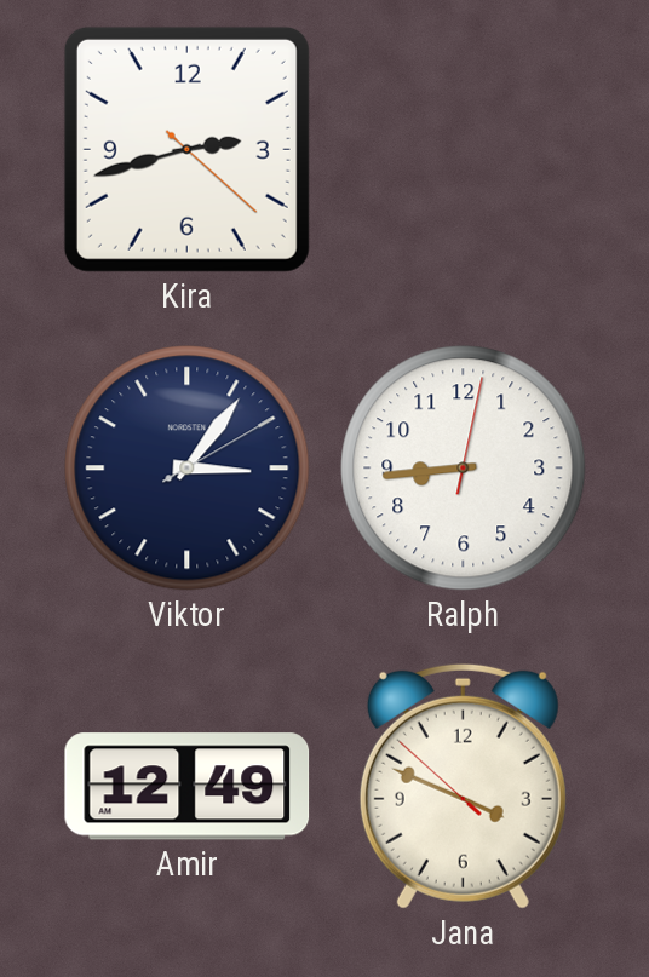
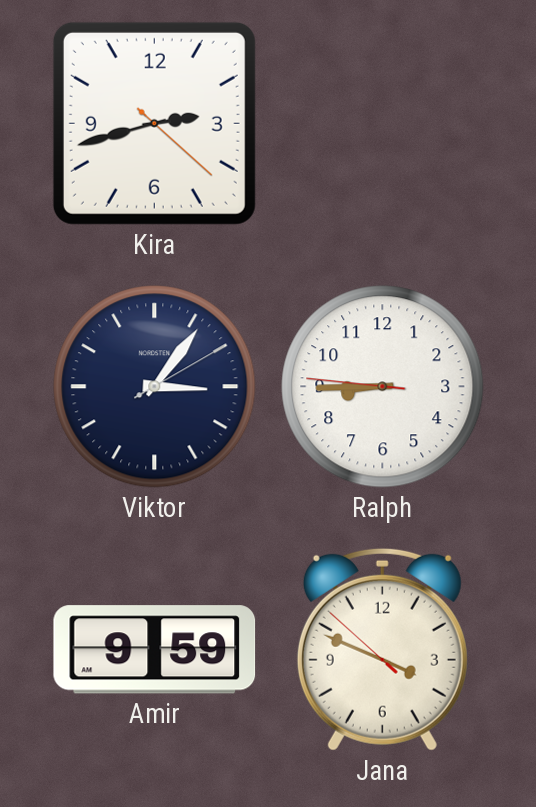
Ralph: 8:44:02 -> 8:44:46 (383, 387)
Amir: 12:49 -> 9:59 (155, 650)
